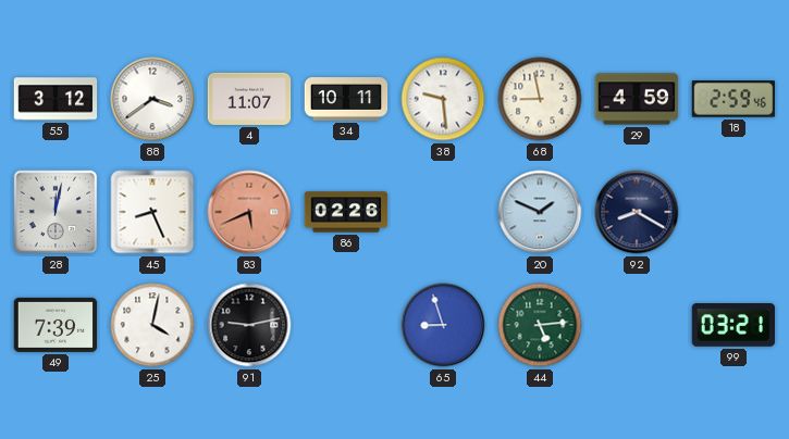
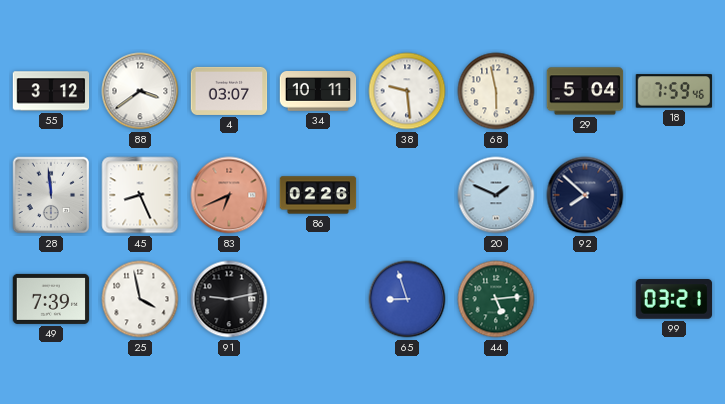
4: 11:07 -> 03:07 (229, 91)
68: 8:58 -> 5:58 (496, 91)
29: 4:59 -> 5:04 (585, 91)
18: 2:59 -> 7:59 (674, 91)
28: 12:02 -> 11:59 (51, 195)
83: 5:41 -> 6:41 (229, 195)
92: 8:20 -> 7:52 (585, 195)
25: 4:02 -> 3:58 (140, 299)
